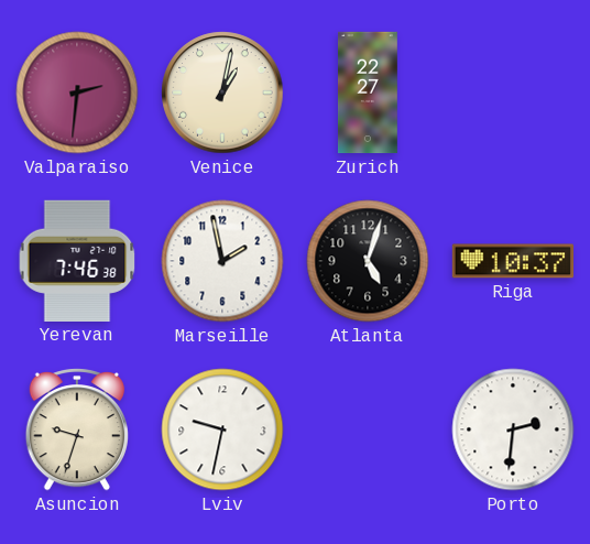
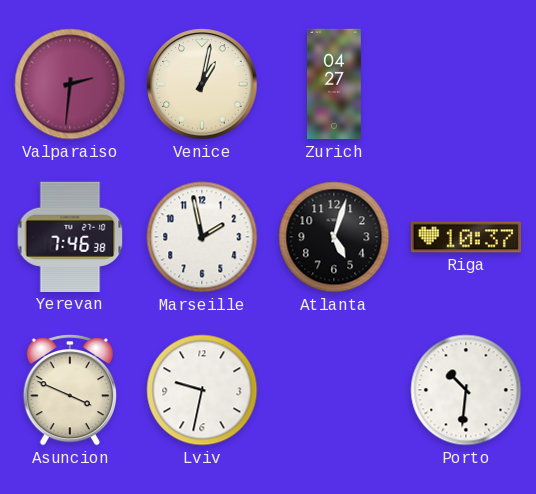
Zurich: 22:27 -> 04:27 (335, 84)
Asuncion: 9:33 -> 3:49 (69, 390)
Porto: 2:31 -> 10:31 (466, 390)
